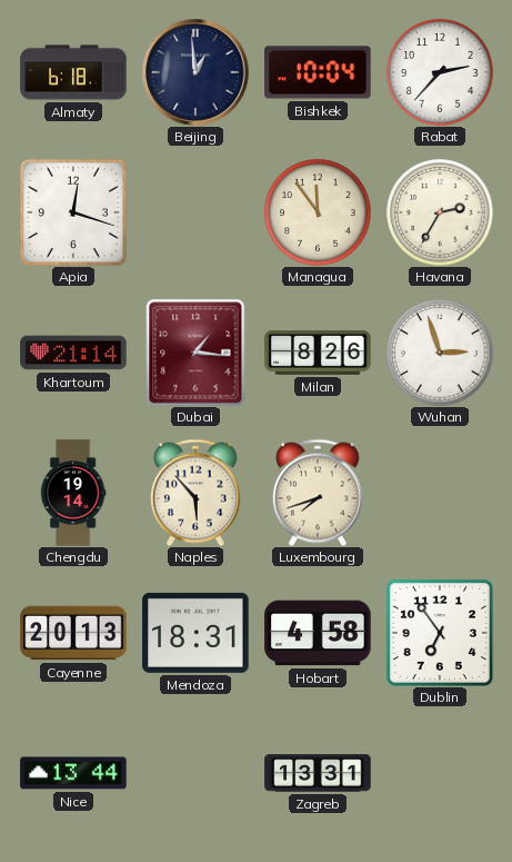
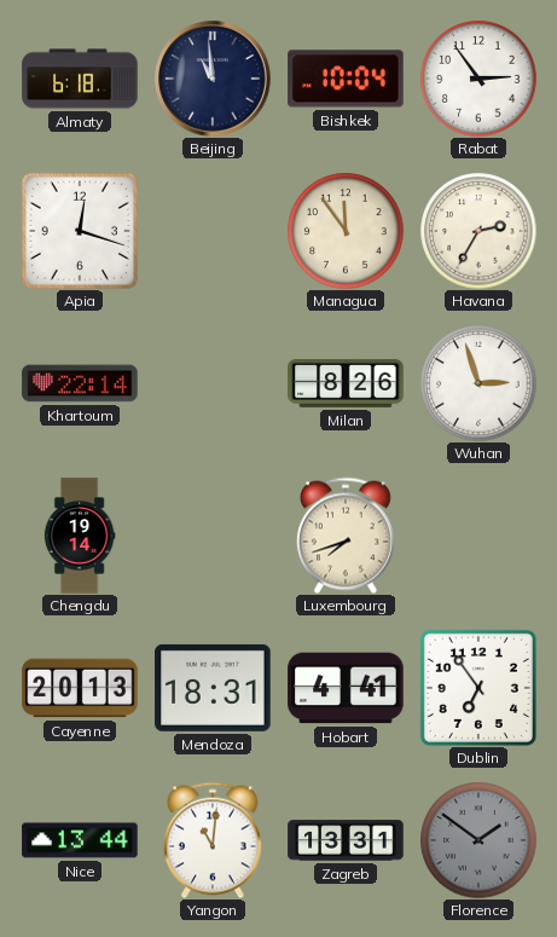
Beijing: 12:59 -> 10:59 (213, 79)
Rabat: 2:37 -> 2:54 (478, 79)
Khartoum: 21:14 -> 22:14 (80, 383)
Dubai: 1:16 -> none (195, 353)
Naples: 5:53 -> none (195, 493)
Hobart: 4:58 -> 4:41 (346, 688)
Yangon: none -> 11:01 (213, 840)
Florence: none -> 1:51 (478, 840)
